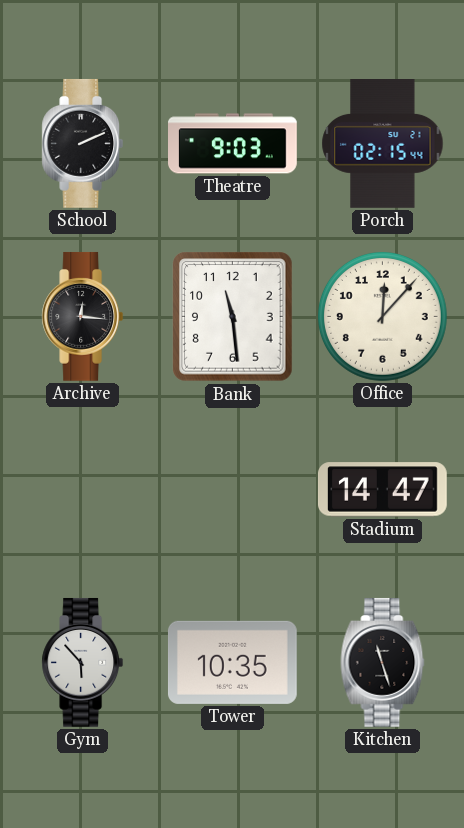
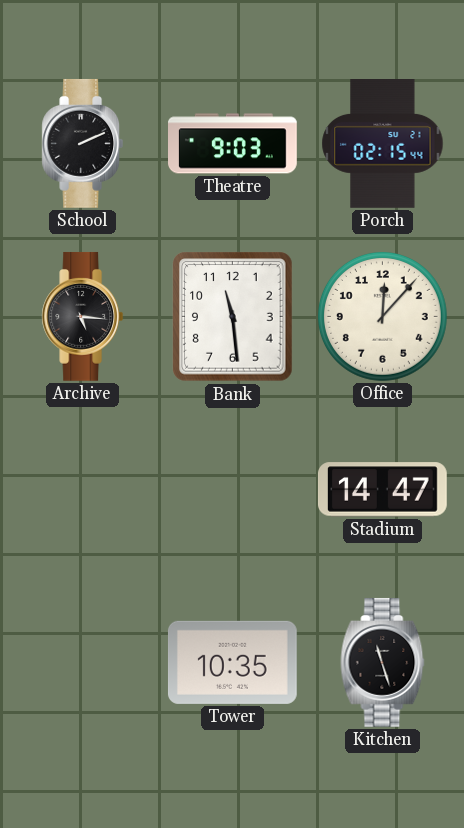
Archive: 12:16 -> 5:16 (83, 317)
Gym: 5:53 -> none (83, 663)
